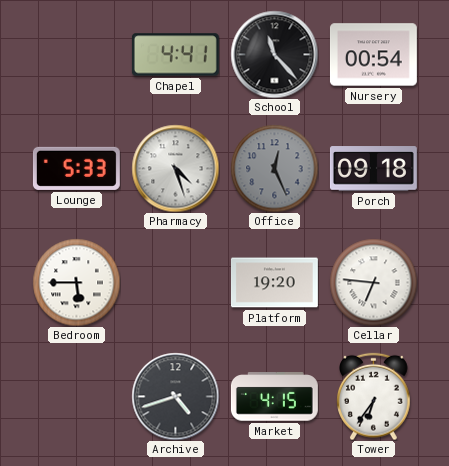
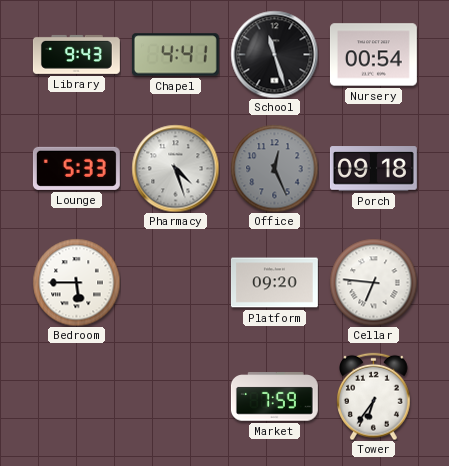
Library: none -> 9:43 (76, 54)
School: 11:23 -> 11:27 (274, 54)
Platform: 19:20 -> 09:20 (274, 283)
Archive: 4:42 -> none (175, 396)
Market: 4:15 -> 7:59 (274, 397)
